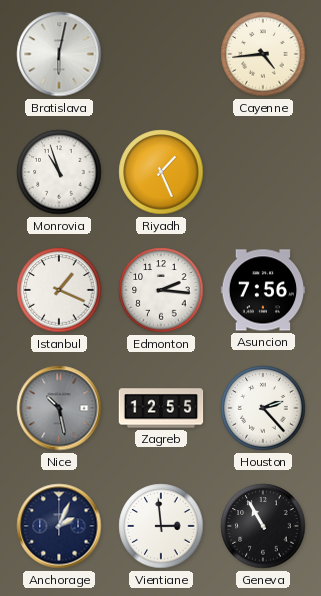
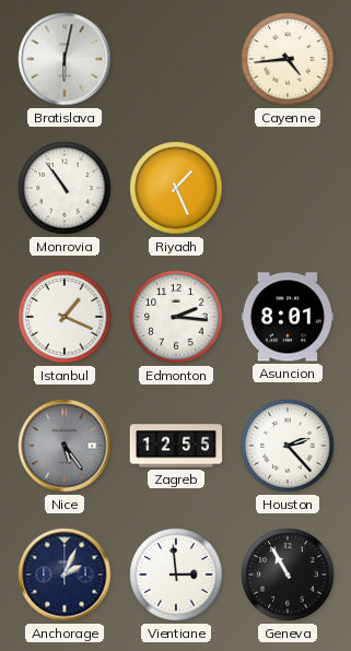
Monrovia: 10:57 -> 10:54 (65, 188)
Asuncion: 7:56 -> 8:01 (288, 317)
Nice: 10:28 -> 5:24 (65, 446)
